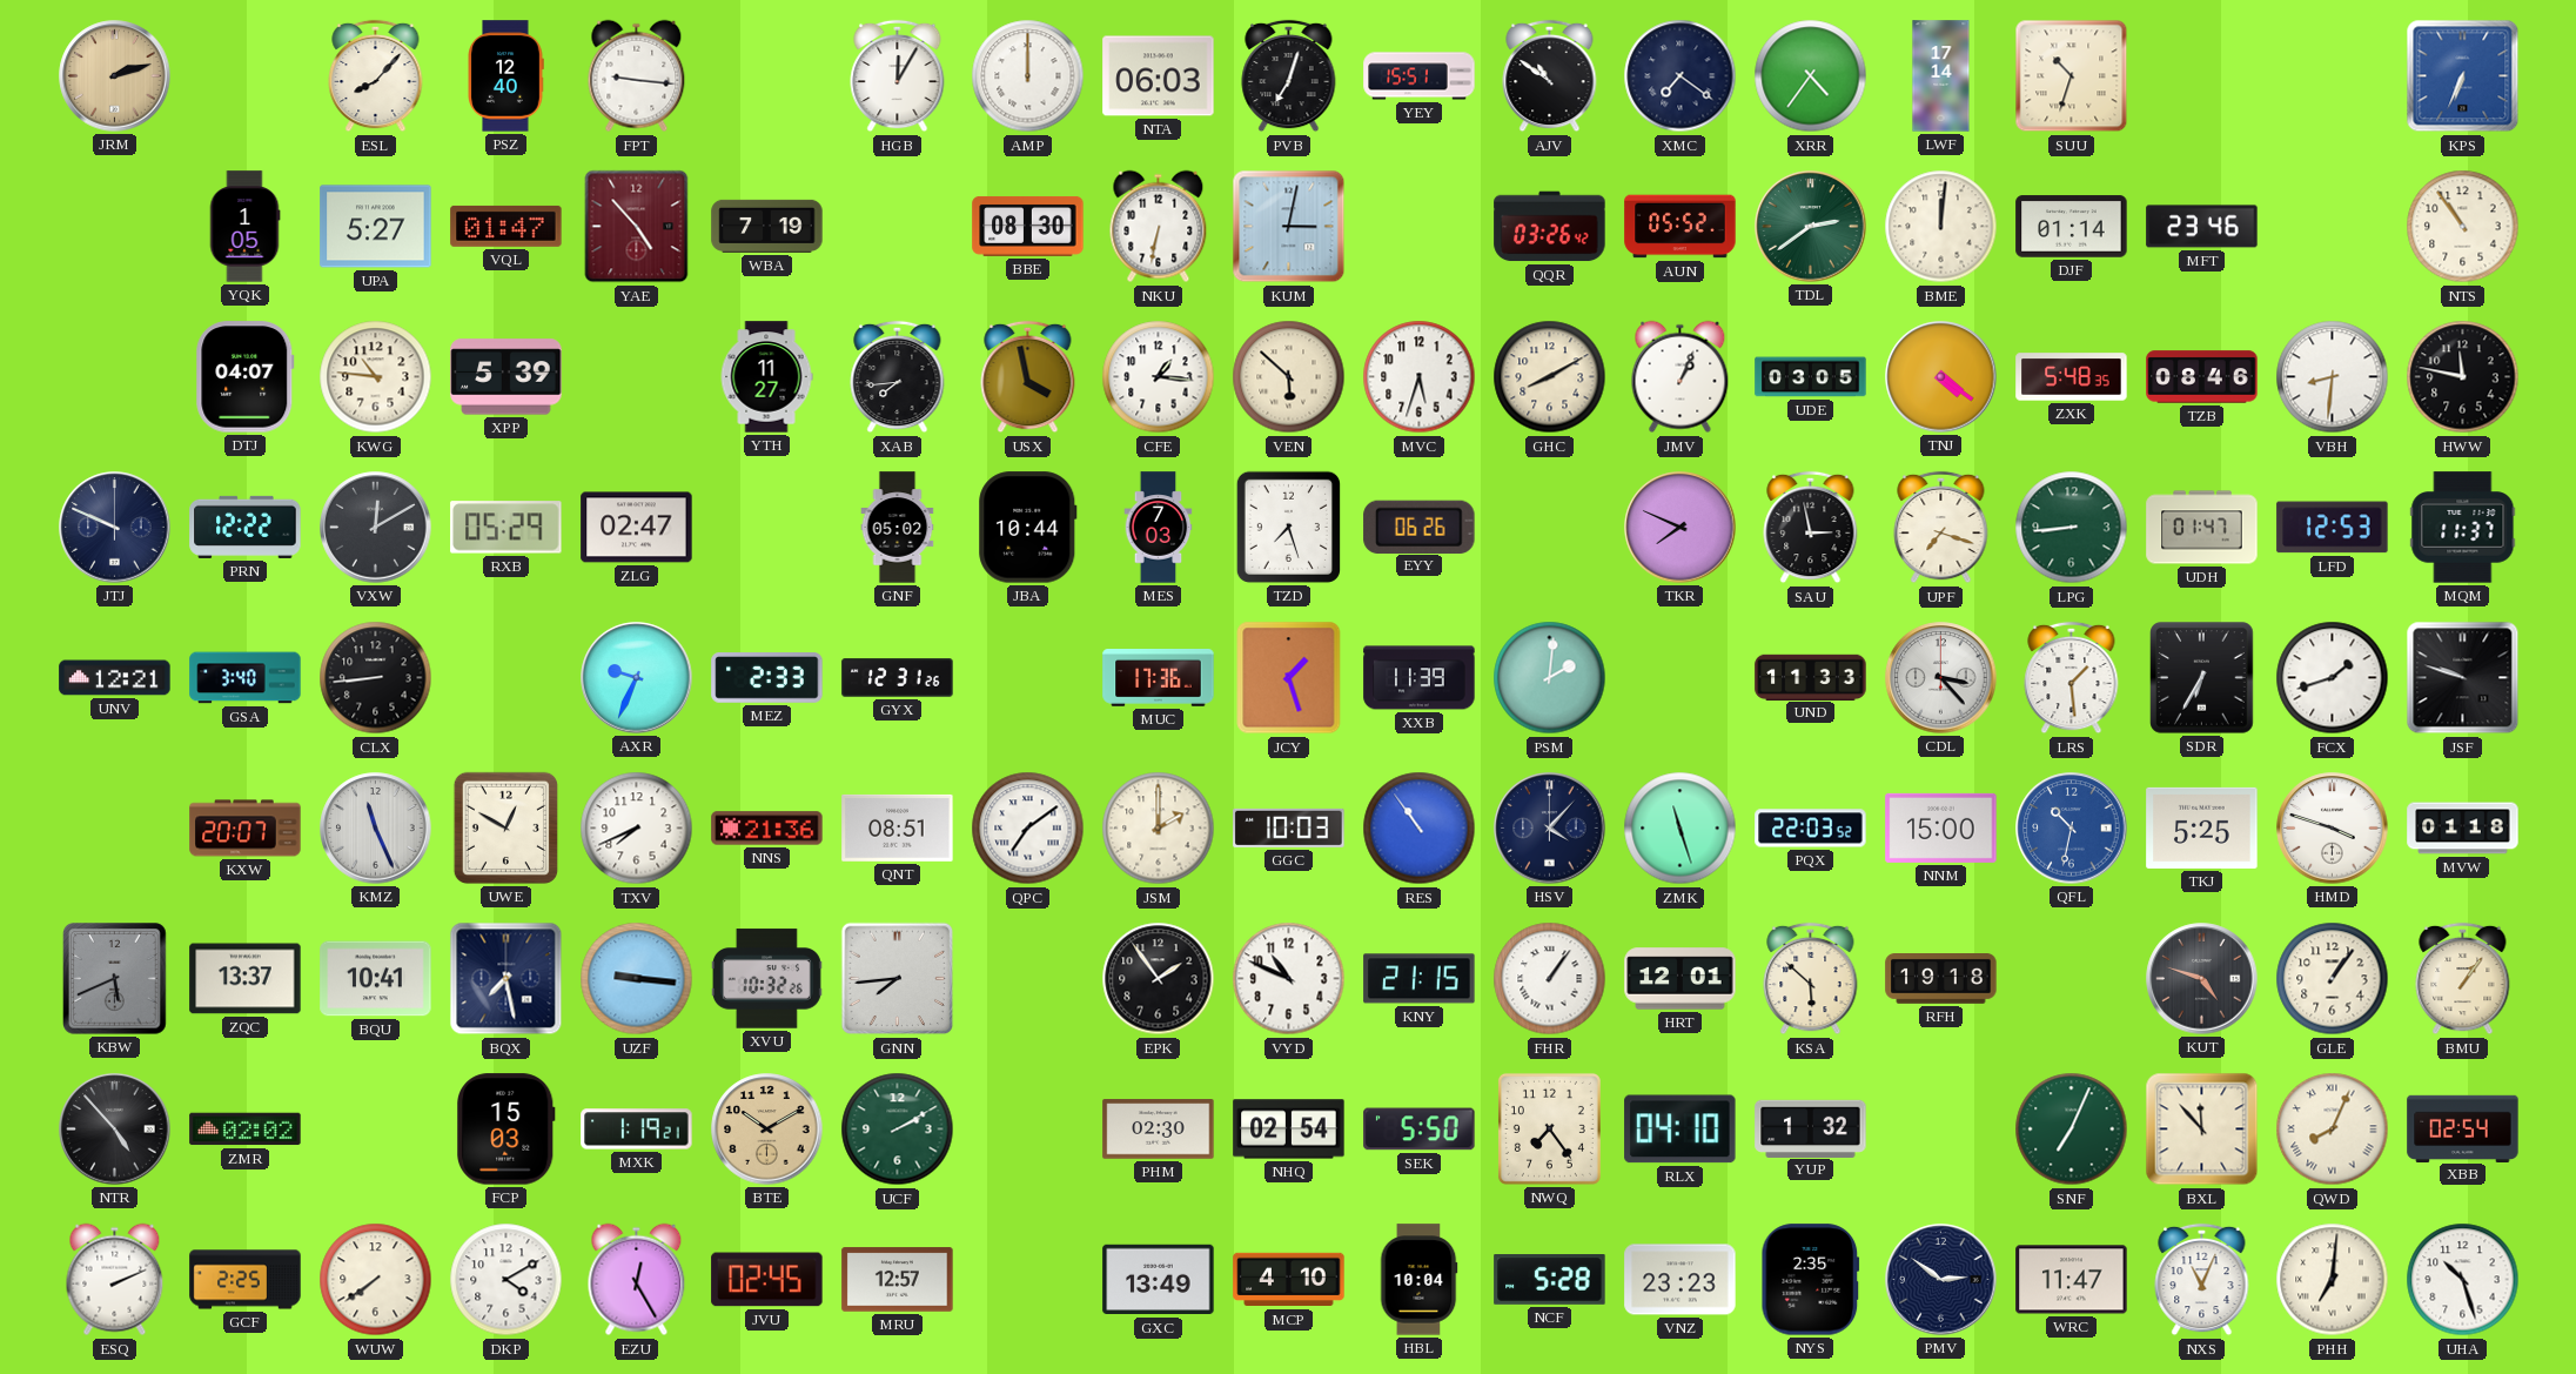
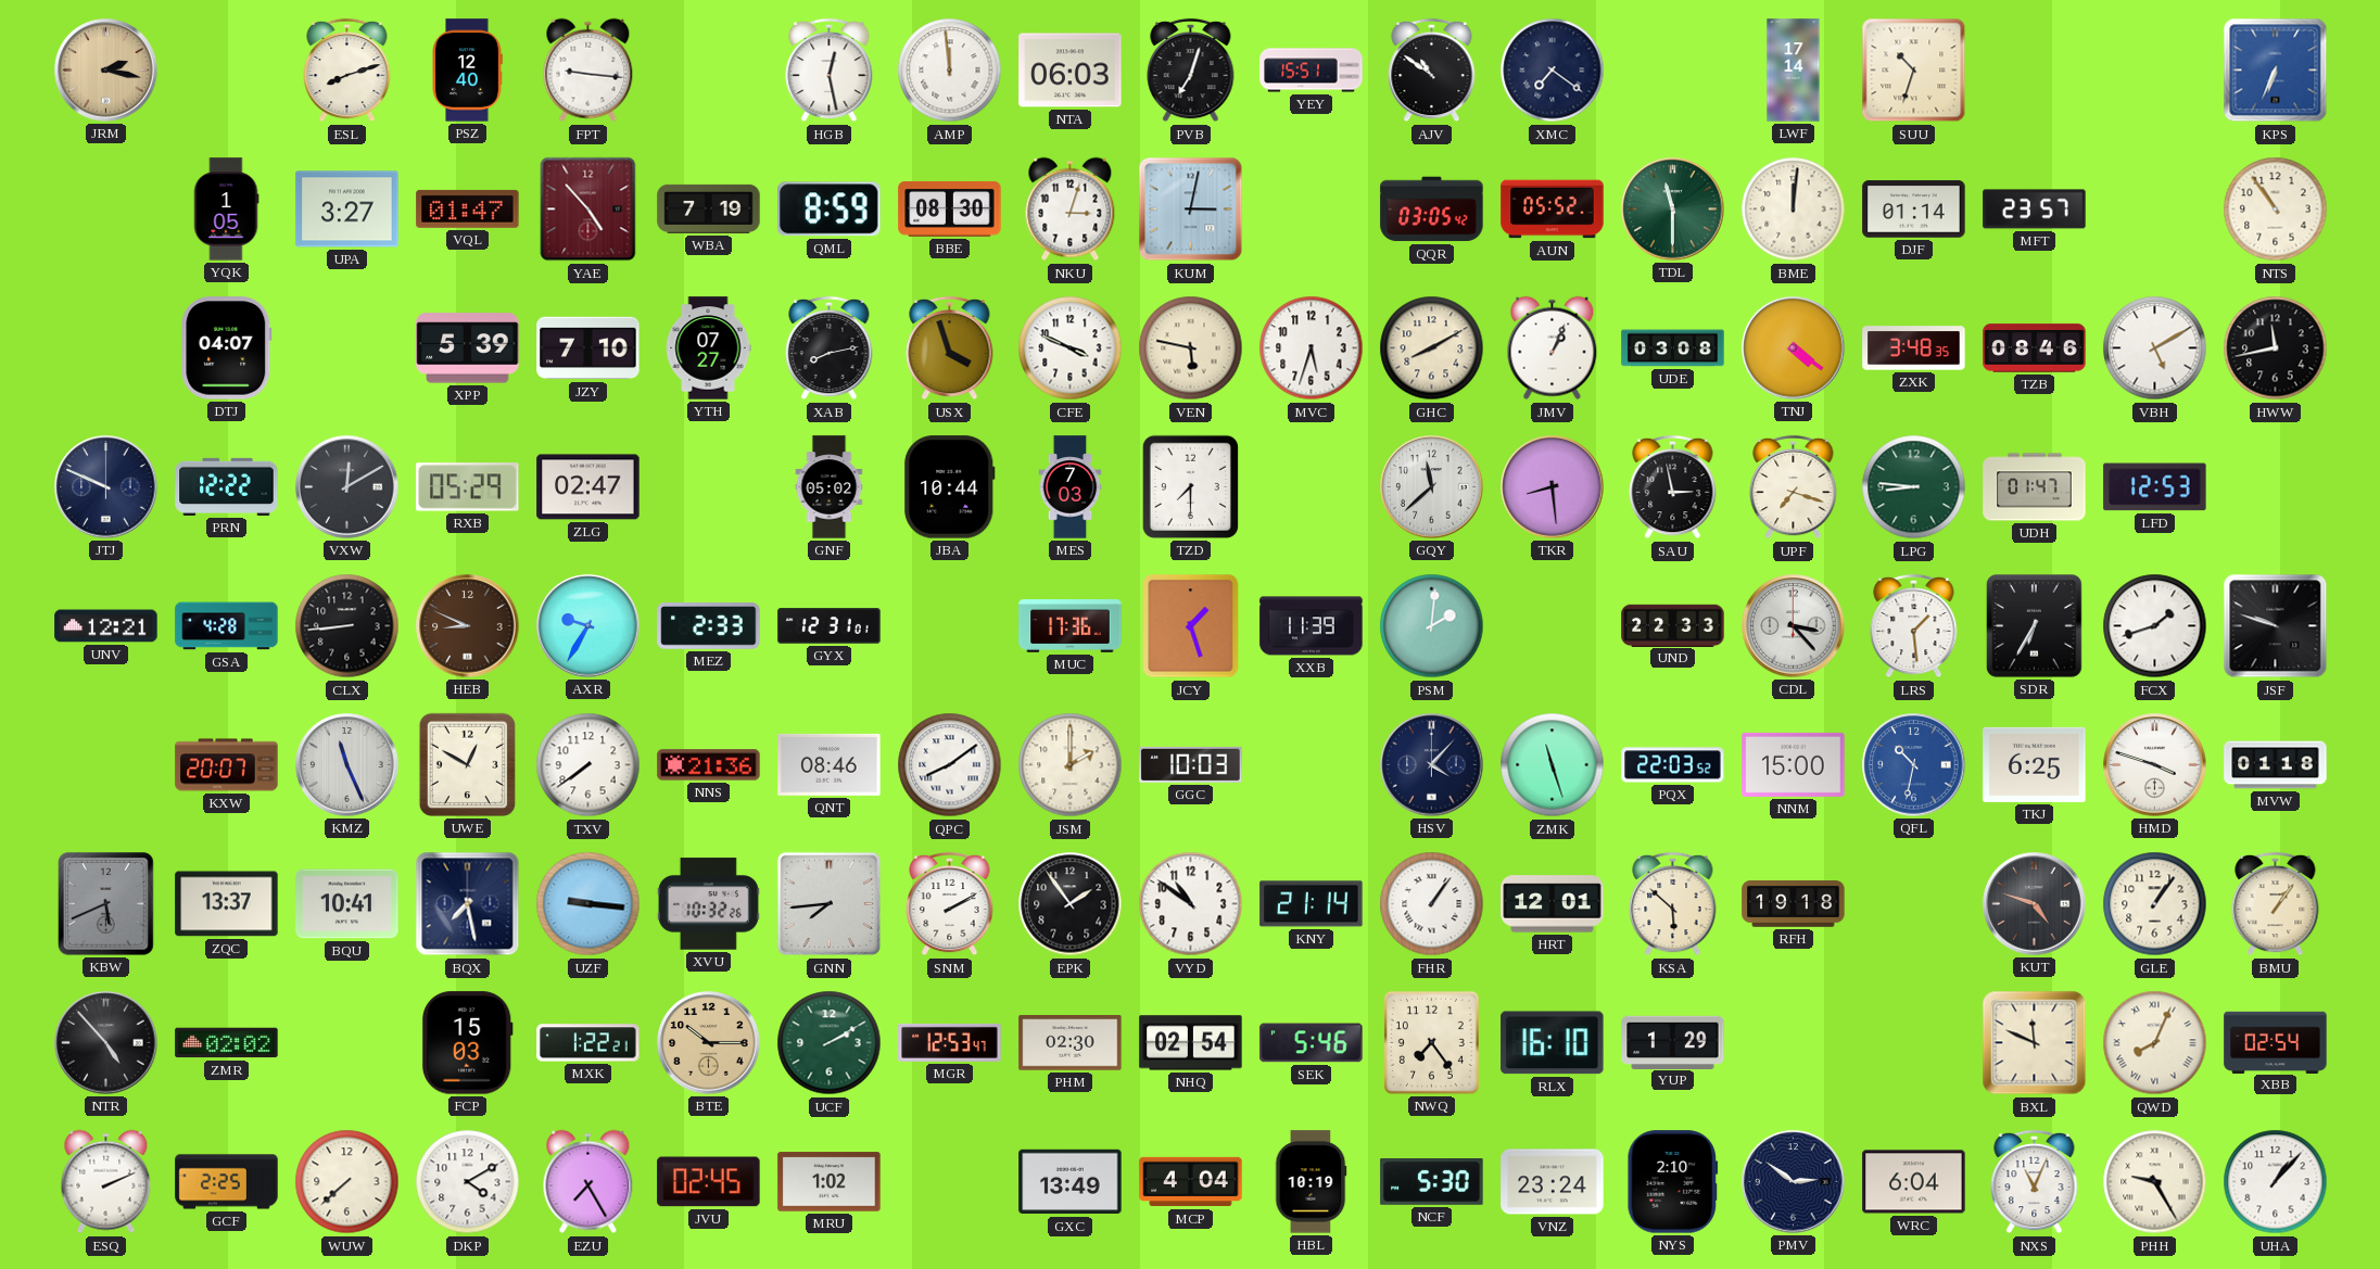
JRM: 2:12 -> 2:17 (106, 71)
ESL: 8:07 -> 8:12 (347, 71)
HGB: 12:05 -> 12:28 (830, 71)
AMP: 12:00 -> 11:59 (950, 71)
XRR: 4:36 -> none (1811, 76)
UPA: 5:27 -> 3:27 (347, 210)
QML: none -> 8:59 (830, 210)
NKU: 6:32 -> 3:03 (1071, 210)
QQR: 03:26 -> 03:05 (1432, 210)
TDL: 2:39 -> 11:30 (1673, 210)
MFT: 23:46 -> 23:57 (2035, 210)
KWG: 10:46 -> none (376, 377)
JZY: none -> 7:10 (588, 348)
YTH: 11:27 -> 07:27 (708, 348)
XAB: 7:44 -> 8:13 (830, 348)
USX: 3:58 -> 3:57 (950, 348)
CFE: 1:16 -> 3:49 (1071, 348)
VEN: 5:52 -> 5:47 (1191, 348)
UDE: 03:05 -> 03:08 (1673, 348)
ZXK: 5:48 -> 3:48 (1914, 348)
VBH: 8:31 -> 5:10 (2155, 348)
HWW: 11:47 -> 11:43 (2276, 348)
TZD: 7:27 -> 7:30 (1190, 486)
EYY: 06:26 -> none (1420, 527)
GQY: none -> 11:38 (1432, 487)
TKR: 7:49 -> 8:29 (1553, 487)
LPG: 8:44 -> 8:46 (1914, 487)
MQM: 11:37 -> none (2463, 528)
GSA: 3:40 -> 4:28 (227, 626)
HEB: none -> 8:49 (468, 626)
AXR: 9:34 -> 9:35 (588, 626)
GYX: 12:31:26 -> 12:31:01 (830, 626)
UND: 11:33 -> 22:33 (1673, 625)
TXV: 7:41 -> 7:39 (588, 765)
QNT: 08:51 -> 08:46 (830, 764)
QPC: 7:09 -> 8:09 (950, 765)
RES: 10:54 -> none (1420, 829)
TKJ: 5:25 -> 6:25 (2035, 764)
SNM: none -> 2:10 (950, 904)
VYD: 10:49 -> 10:51 (1191, 904)
KNY: 21:15 -> 21:14 (1312, 904)
MXK: 1:19 -> 1:22 (588, 1043)
BTE: 10:10 -> 10:15 (709, 1043)
MGR: none -> 12:53 (950, 1042)
SEK: 5:50 -> 5:46 (1312, 1043)
RLX: 04:10 -> 16:10 (1553, 1043)
YUP: 1:32 -> 1:29 (1673, 1042)
SNF: 7:04 -> none (2072, 1130)
BXL: 11:53 -> 11:49 (2035, 1043)
WUW: 7:39 -> 7:38 (347, 1182)
EZU: 12:25 -> 7:25 (588, 1182)
MRU: 12:57 -> 1:02 (830, 1182)
MCP: 4:10 -> 4:04 (1191, 1182)
HBL: 10:04 -> 10:19 (1311, 1182)
NCF: 5:28 -> 5:30 (1432, 1182)
VNZ: 23:23 -> 23:24 (1553, 1182)
NYS: 2:35 -> 2:10 (1673, 1182)
WRC: 11:47 -> 6:04 (1914, 1182)
PHH: 7:01 -> 9:25 (2155, 1182)
UHA: 10:27 -> 1:07 (2276, 1182)
